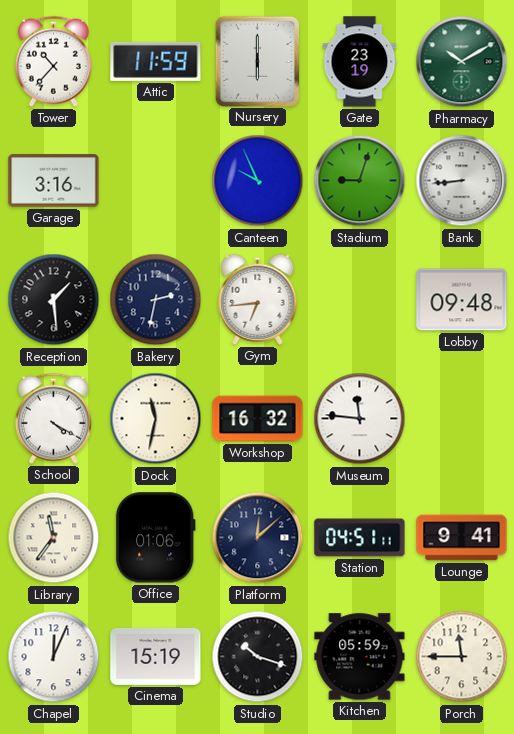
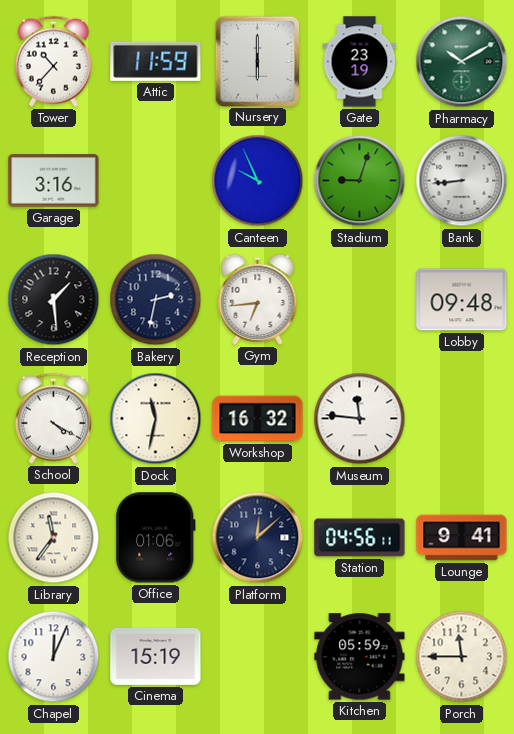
Station: 04:51 -> 04:56 (360, 538)
Studio: 10:18 -> none (258, 657)
